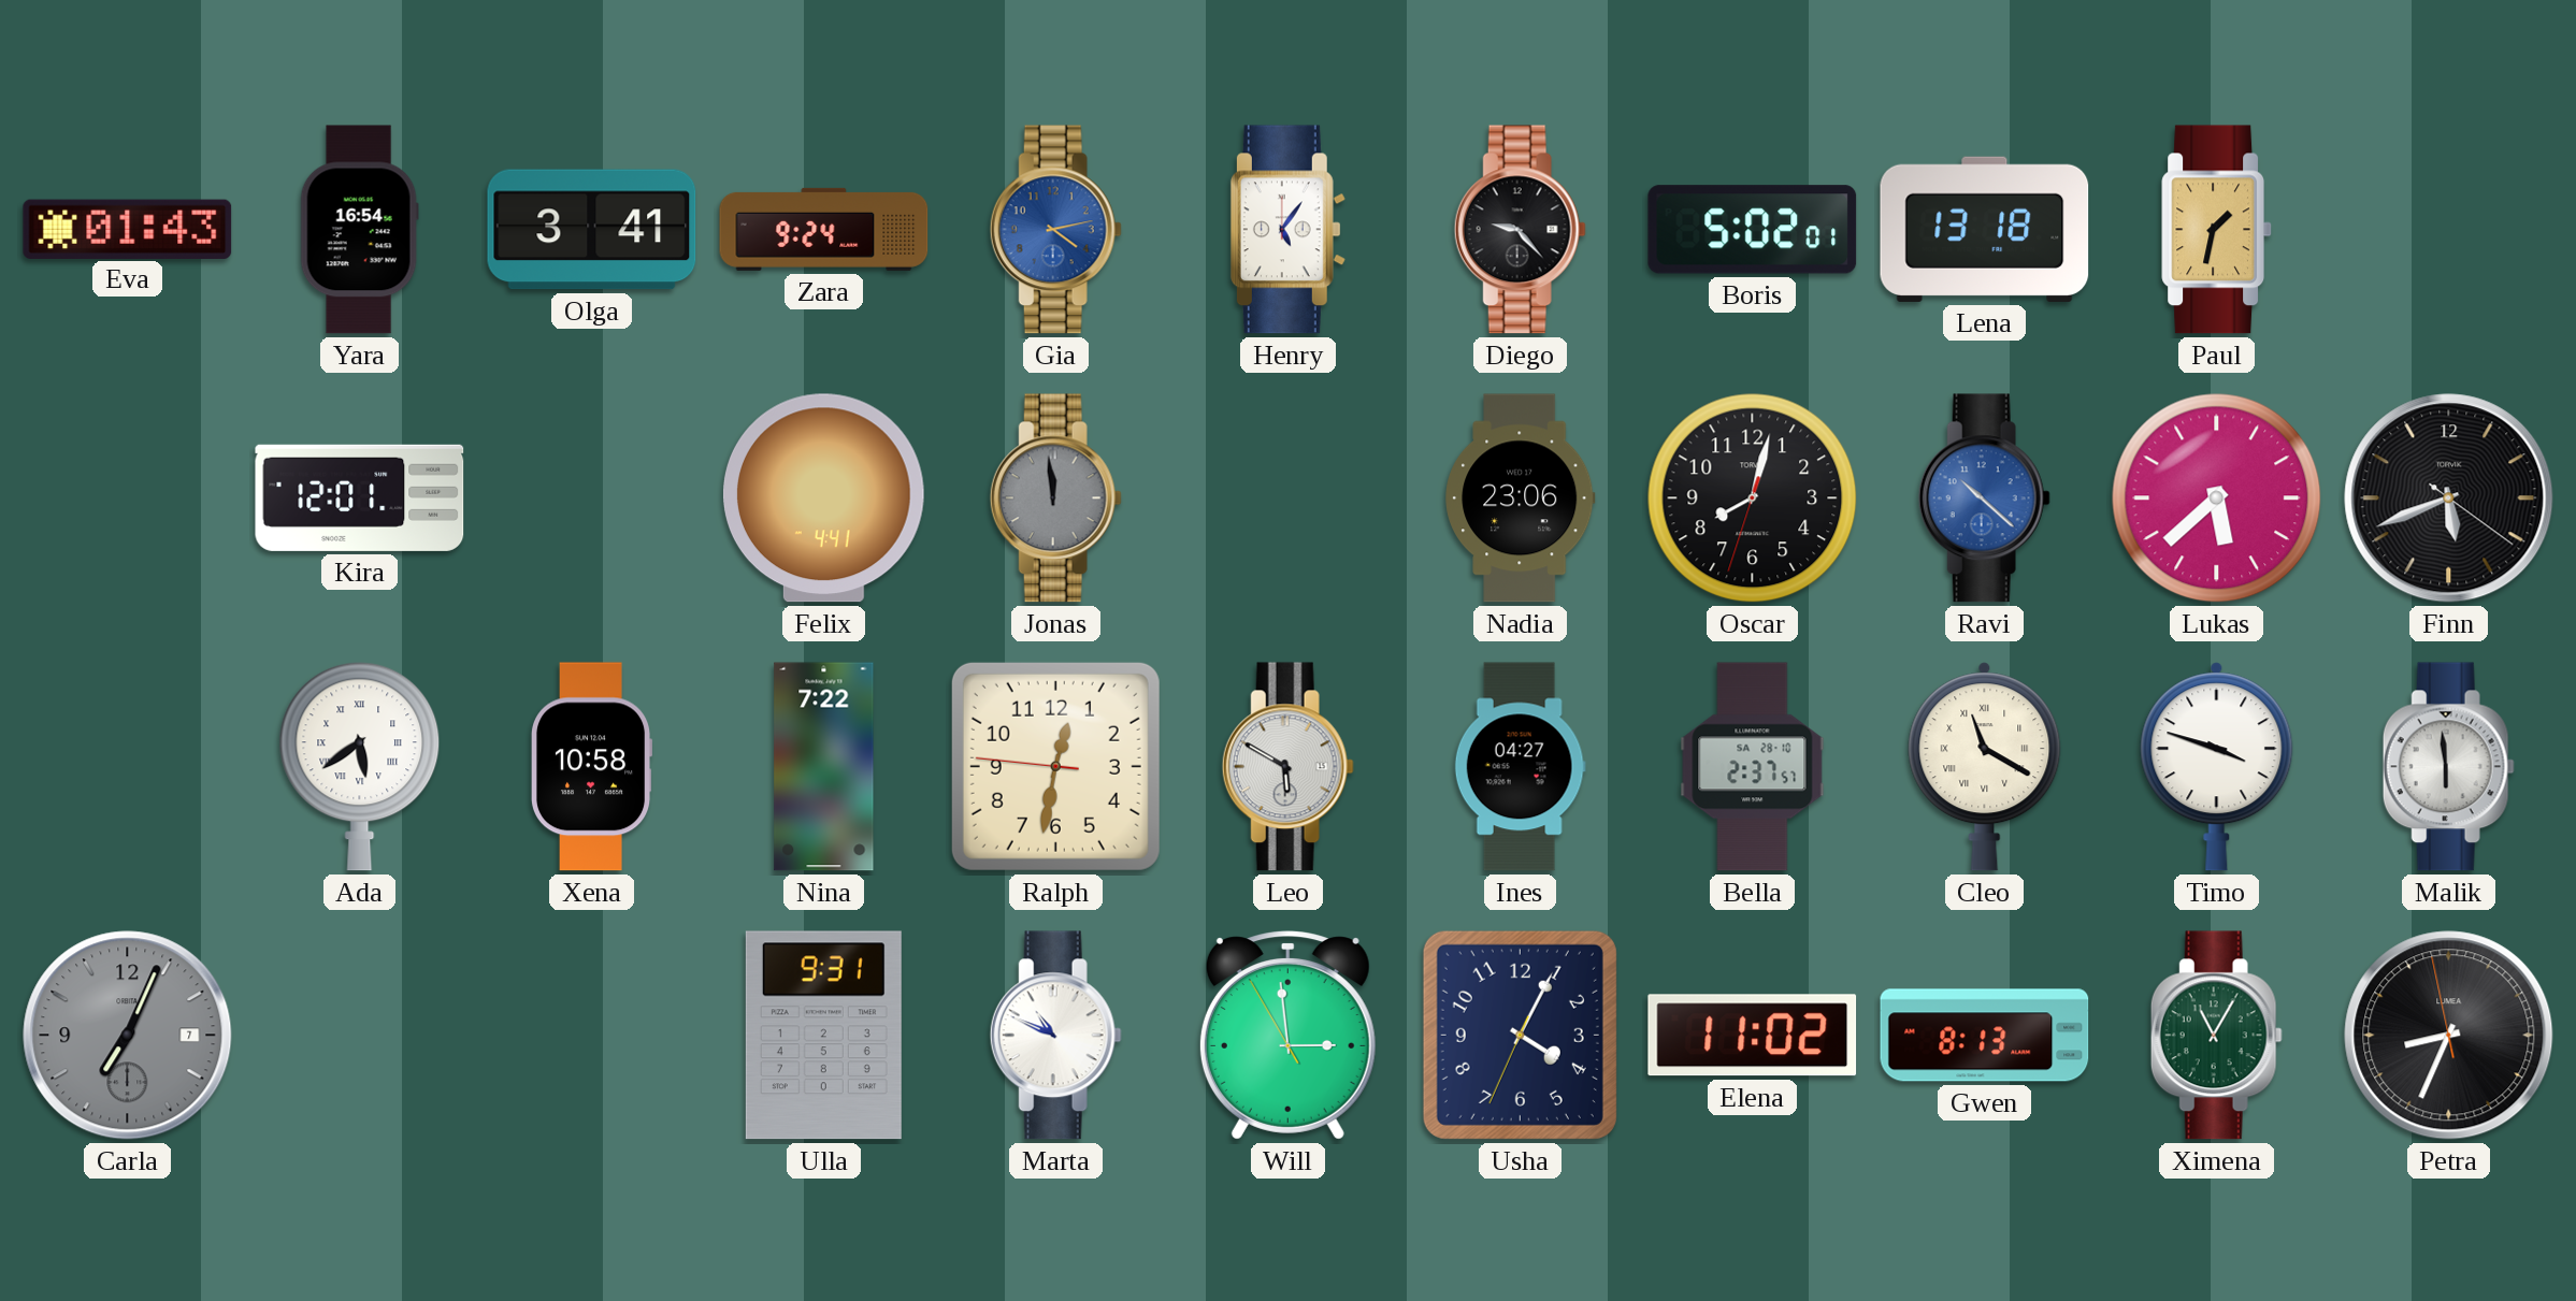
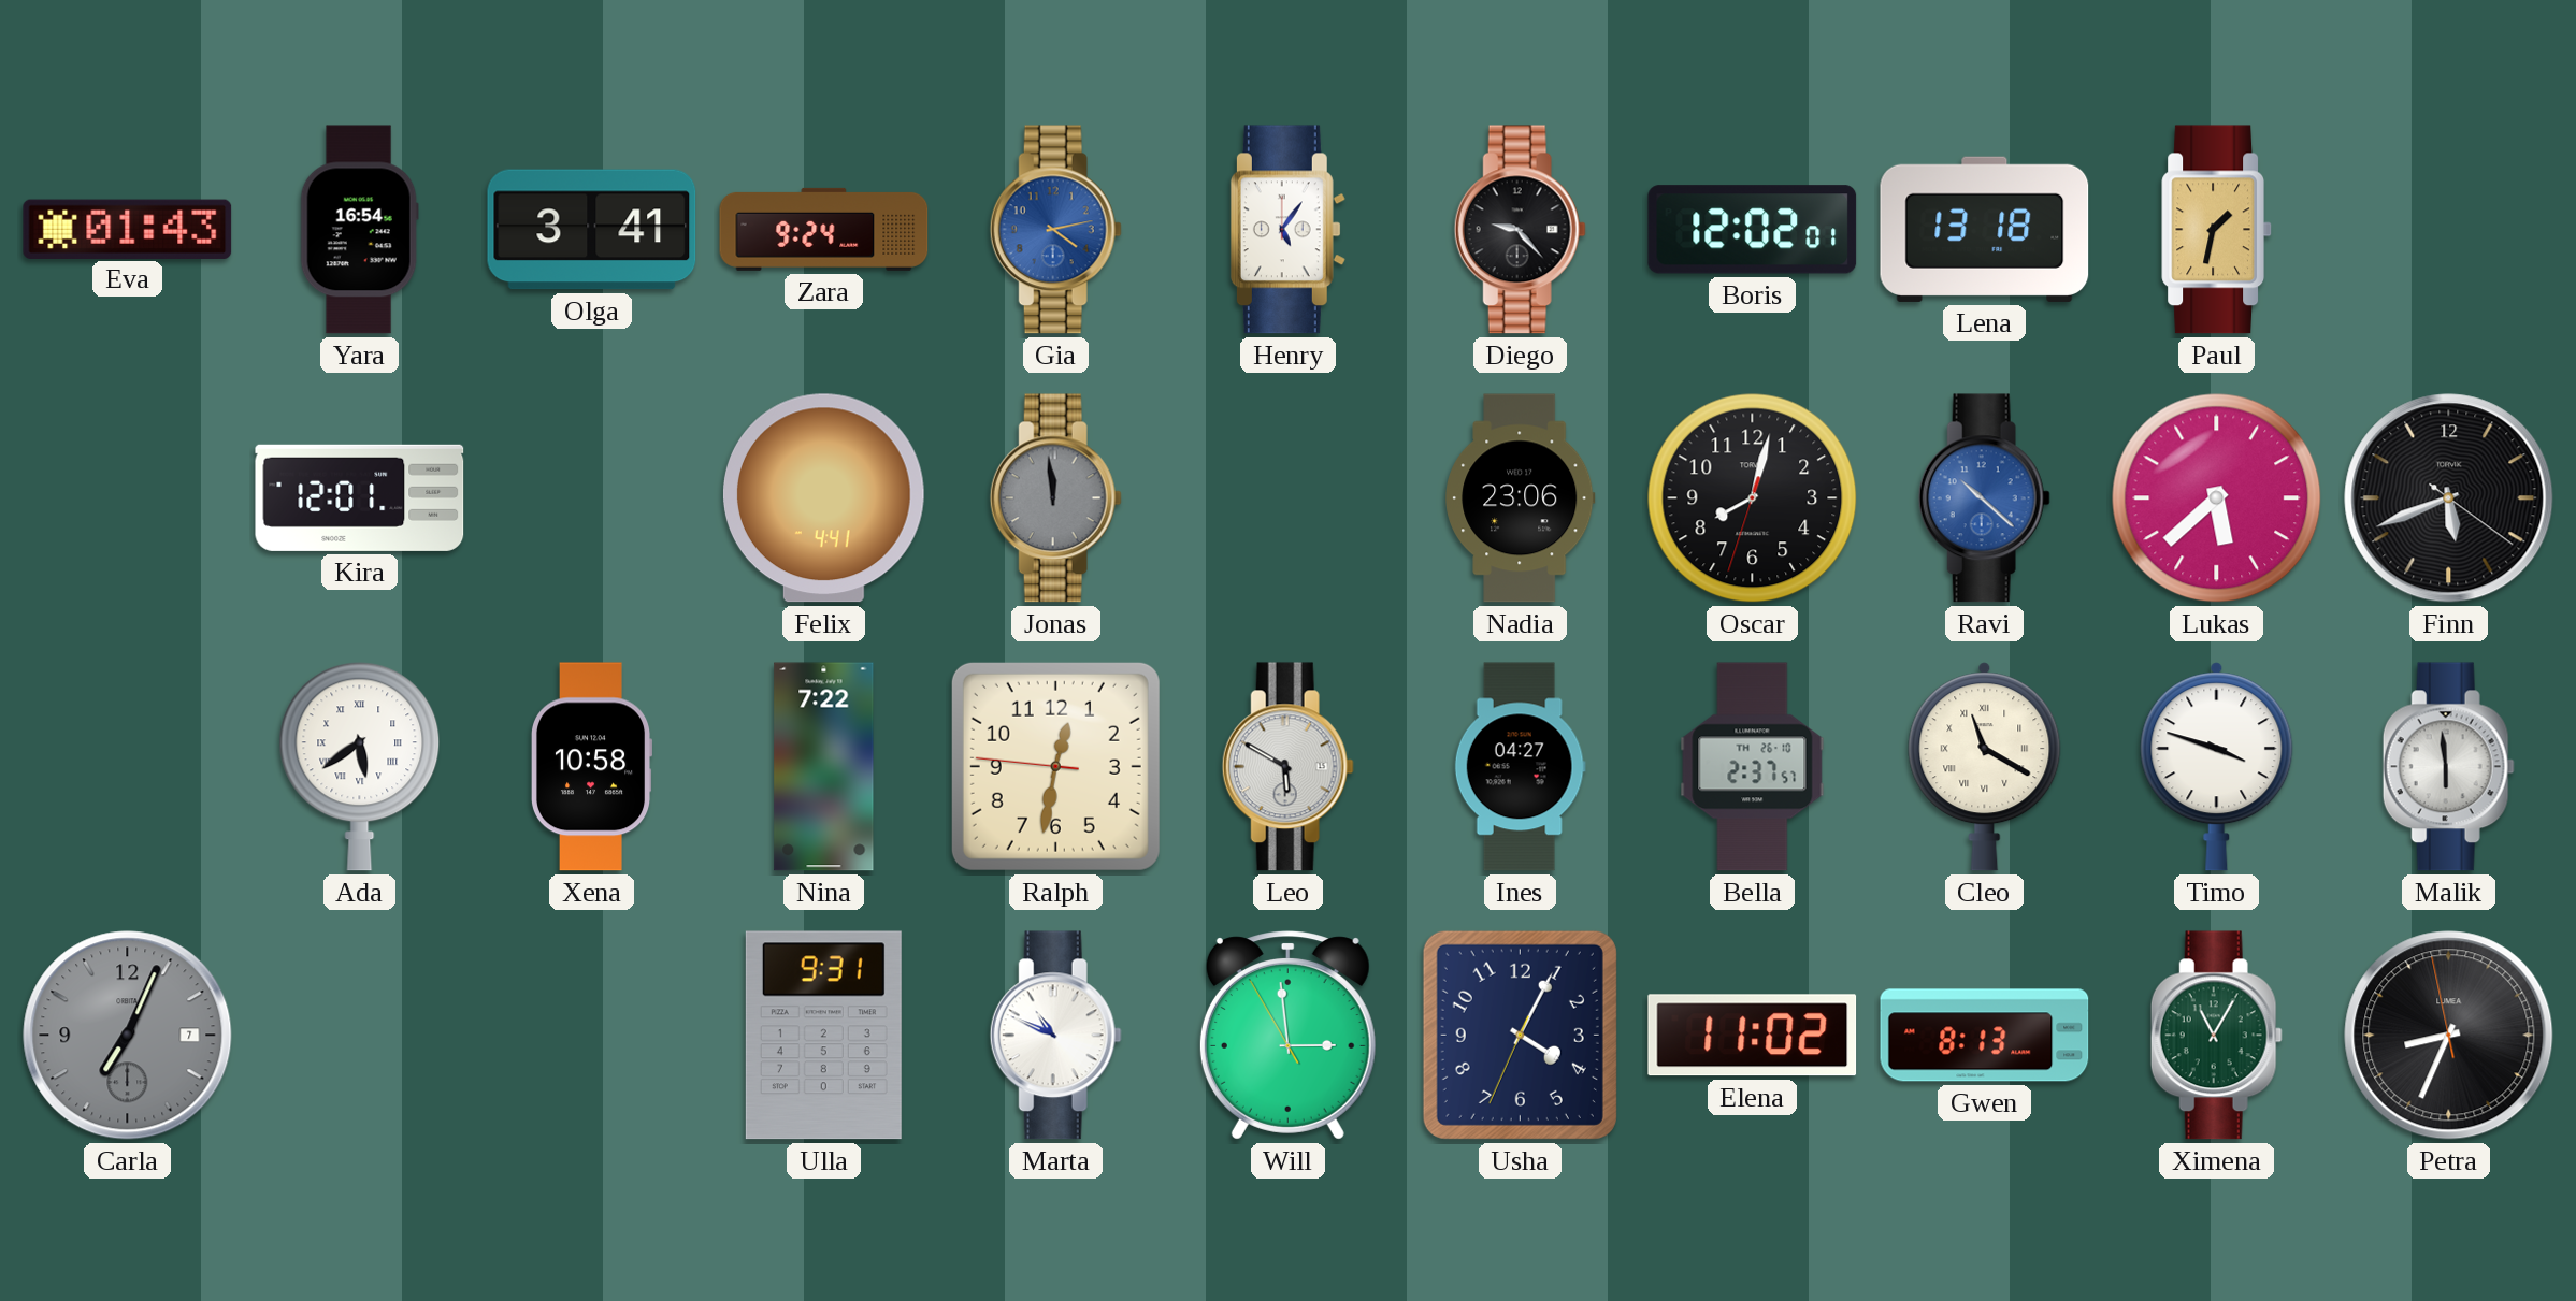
Boris: 5:02 -> 12:02 (1753, 230)
Bella date: SA 28-10 -> TH 26-10 (1753, 767)
